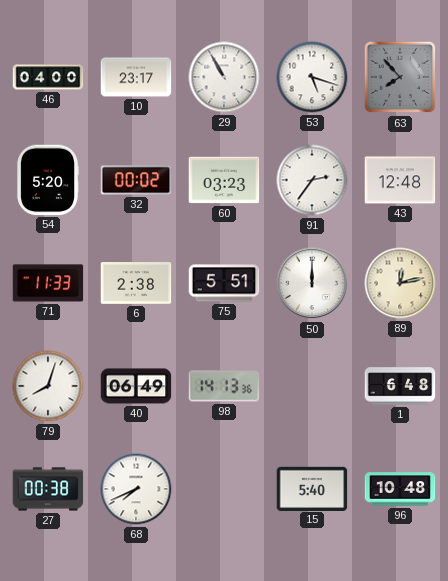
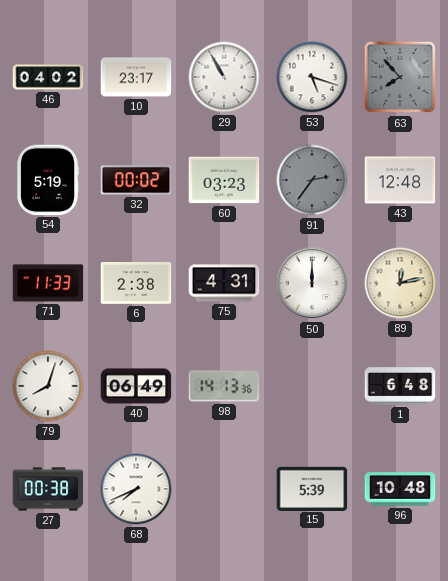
46: 04:00 -> 04:02 (48, 77)
54: 5:20 -> 5:19 (47, 180)
91 dial: white -> grey (312, 180)
75: 5:51 -> 4:31 (224, 283)
15: 5:40 -> 5:39 (312, 488)
